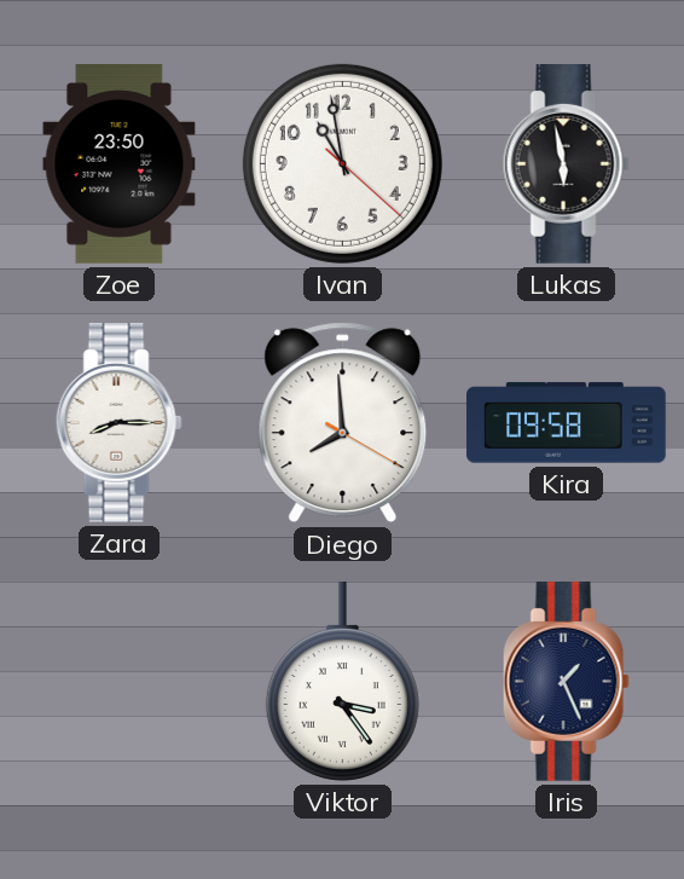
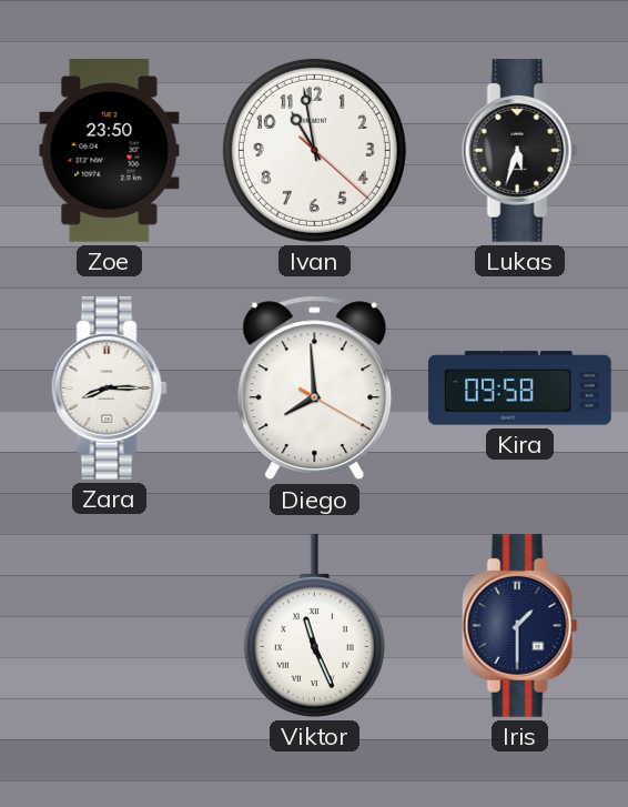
Lukas: 5:58 -> 5:33 (519, 151)
Viktor: 3:24 -> 11:26 (314, 625)
Iris: 1:26 -> 1:30 (519, 626)
